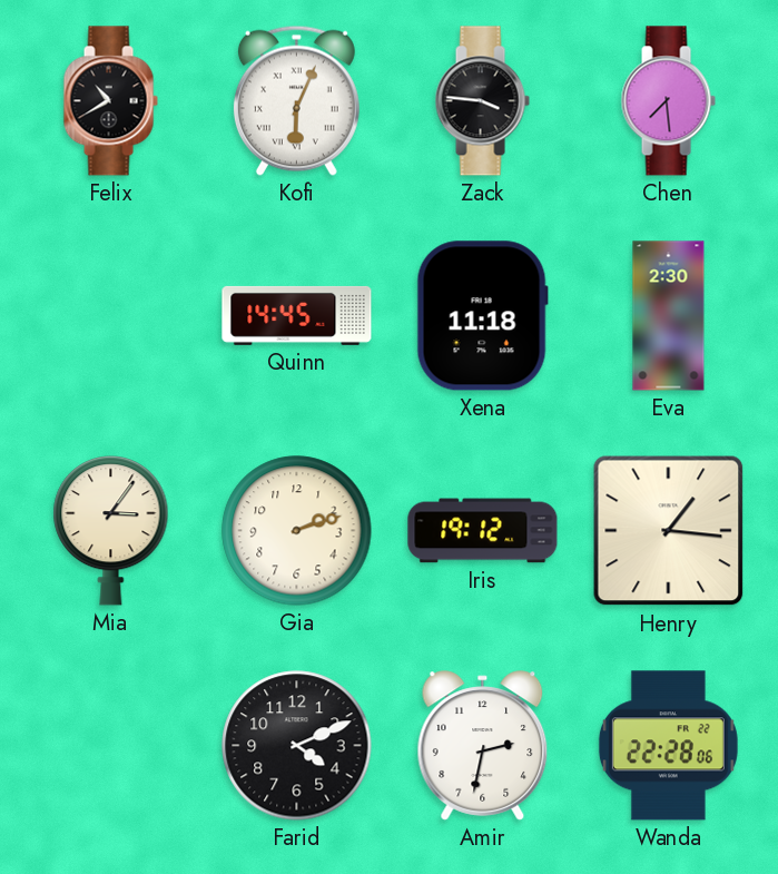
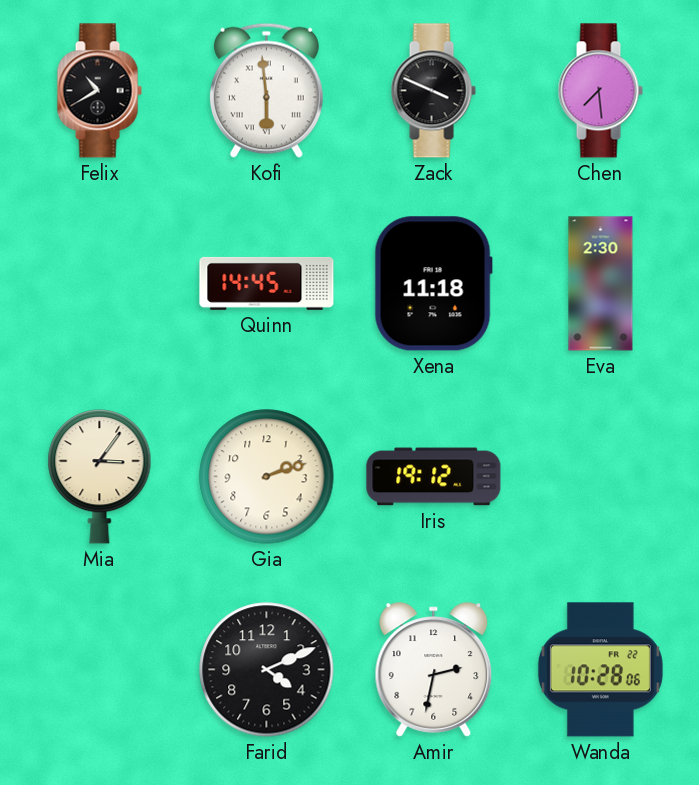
Kofi: 6:04 -> 5:59 (266, 90)
Zack: 3:46 -> 3:49 (433, 91)
Henry: 1:16 -> none (669, 531)
Wanda: 22:28 -> 10:28 (600, 670)
